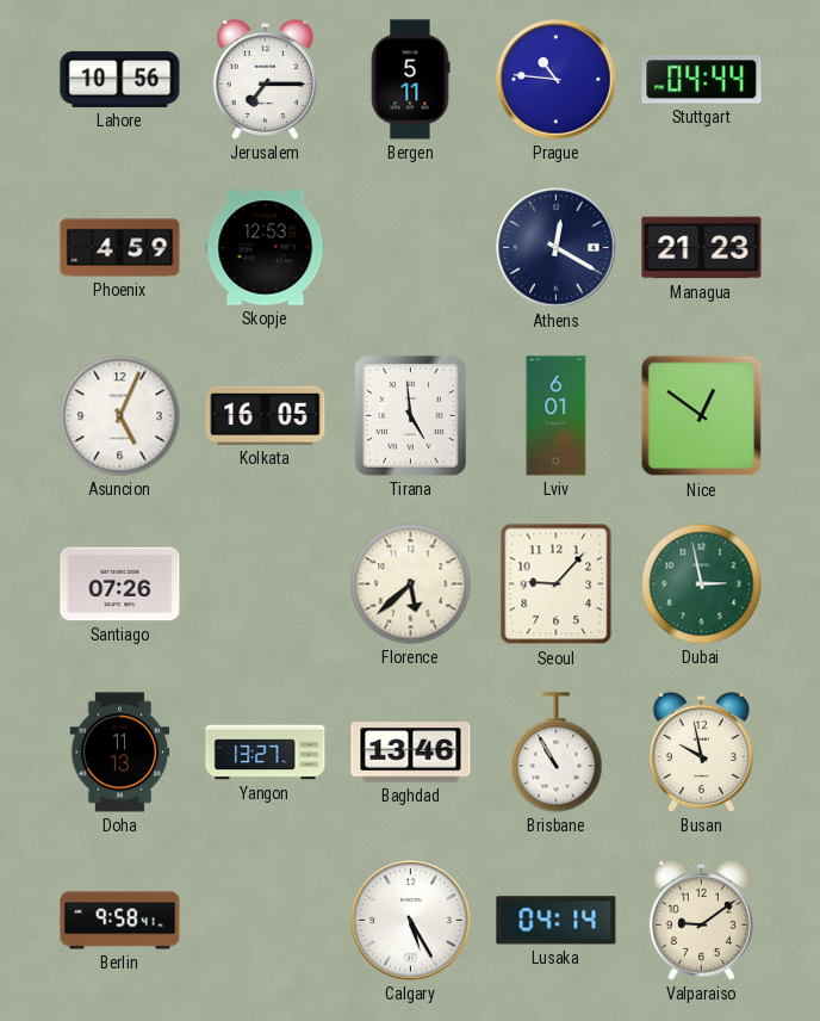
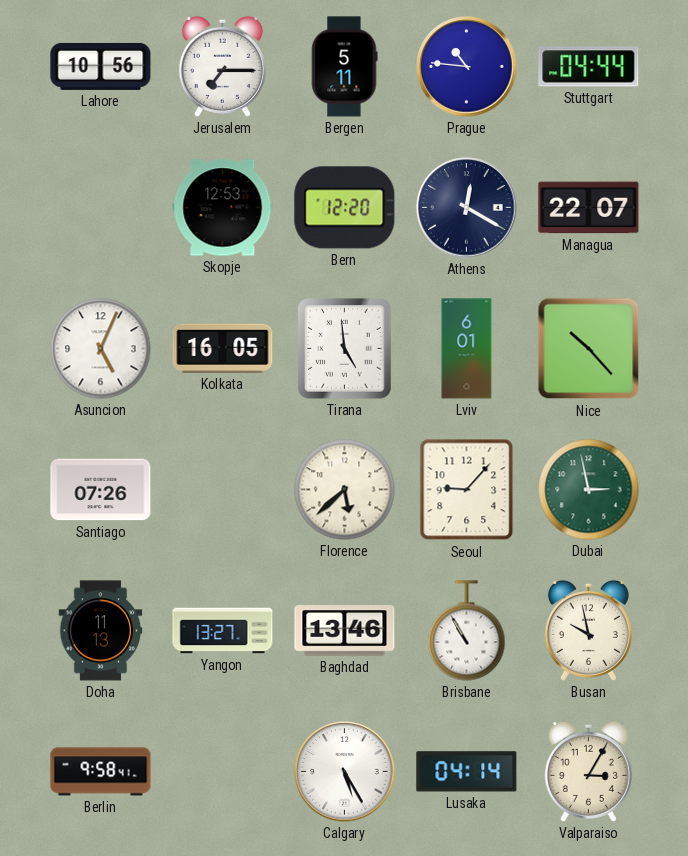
Phoenix: 4:59 -> none (120, 248)
Bern: none -> 12:20 (345, 208)
Managua: 21:23 -> 22:07 (589, 208)
Nice: 12:51 -> 10:23 (589, 349)
Valparaiso: 9:09 -> 3:05 (588, 771)
